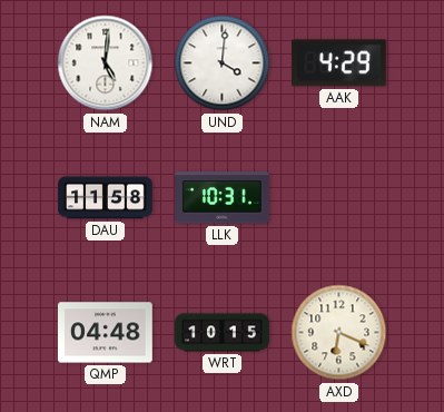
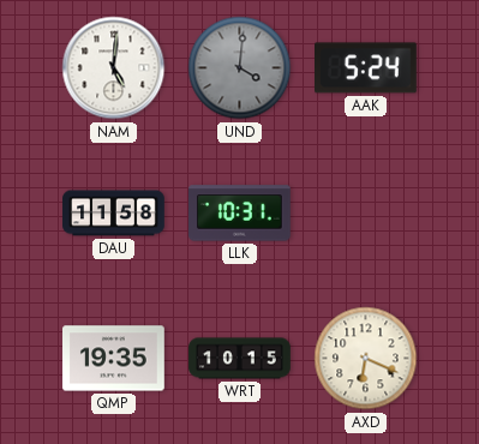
UND dial: white -> grey (240, 68)
AAK: 4:29 -> 5:24 (366, 68)
QMP: 04:48 -> 19:35 (114, 359)
